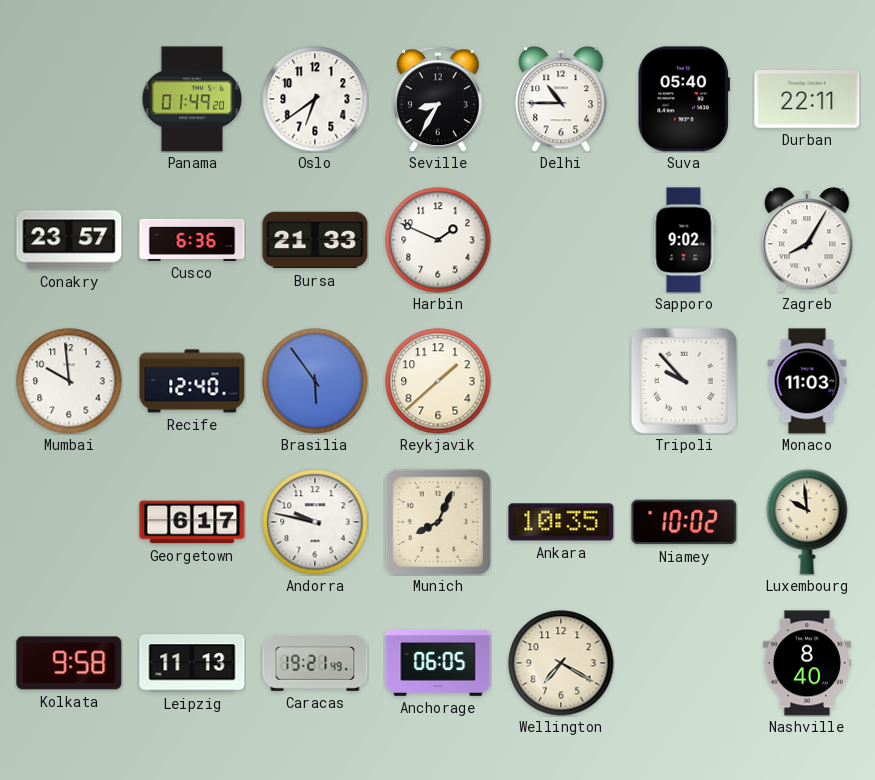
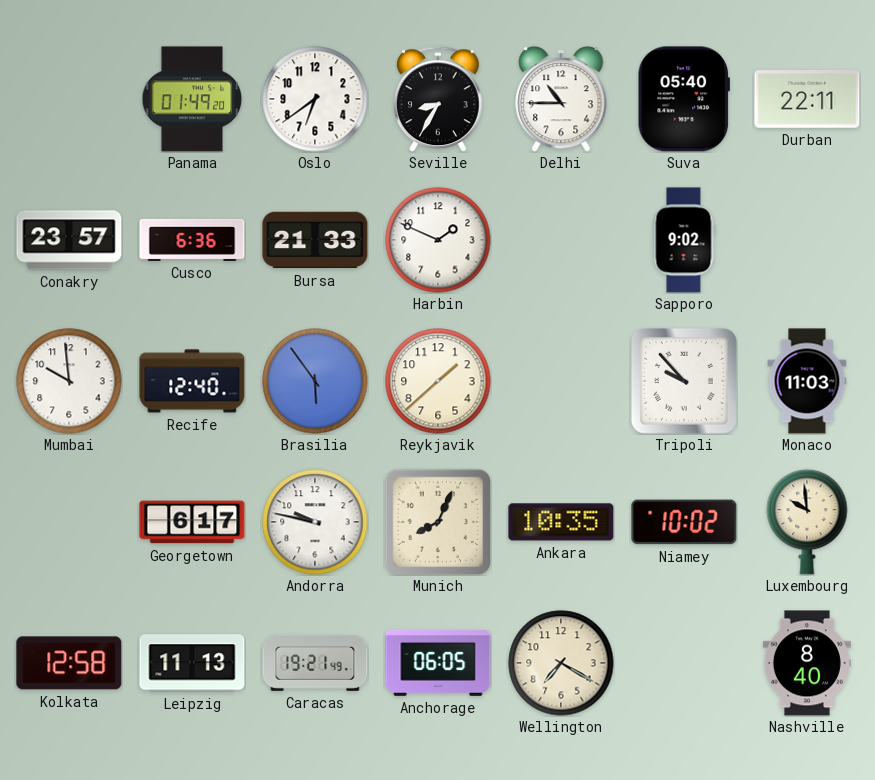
Zagreb: 8:05 -> none (807, 240)
Kolkata: 9:58 -> 12:58 (69, 663)
